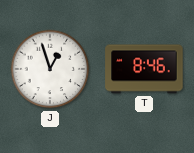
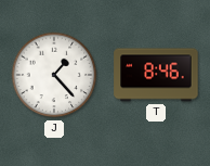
J: 12:57 -> 1:23 (54, 75)
